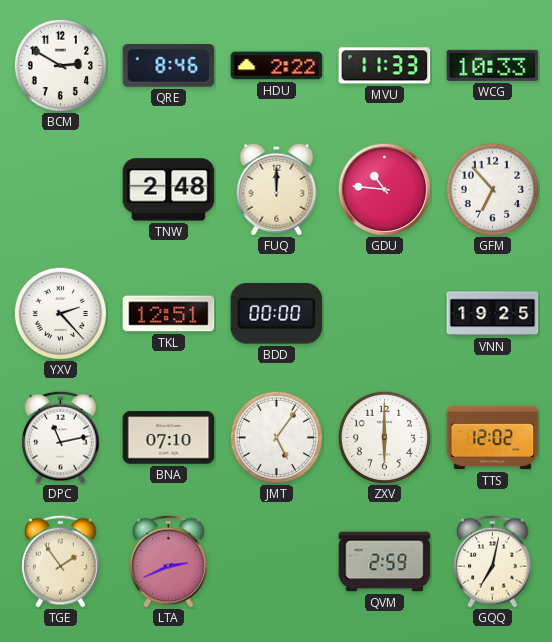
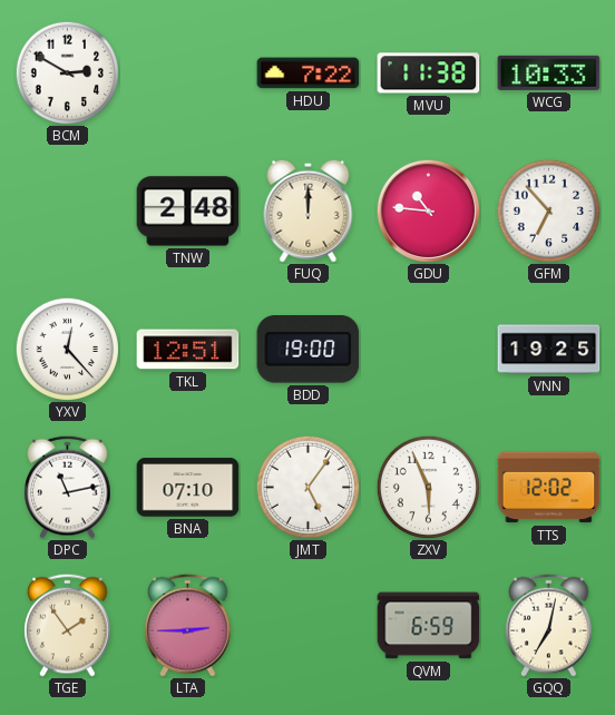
QRE: 8:46 -> none (169, 66)
HDU: 2:22 -> 7:22 (309, 74)
MVU: 11:33 -> 11:38 (429, 74)
YXV: 2:23 -> 12:23 (67, 349)
BDD: 00:00 -> 19:00 (309, 350)
ZXV: 6:00 -> 5:56 (428, 487)
LTA: 2:41 -> 2:45 (188, 625)
QVM: 2:59 -> 6:59 (429, 626)
